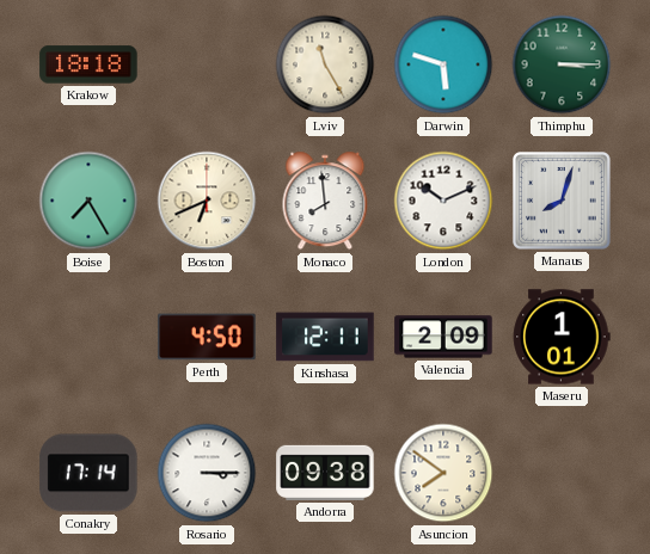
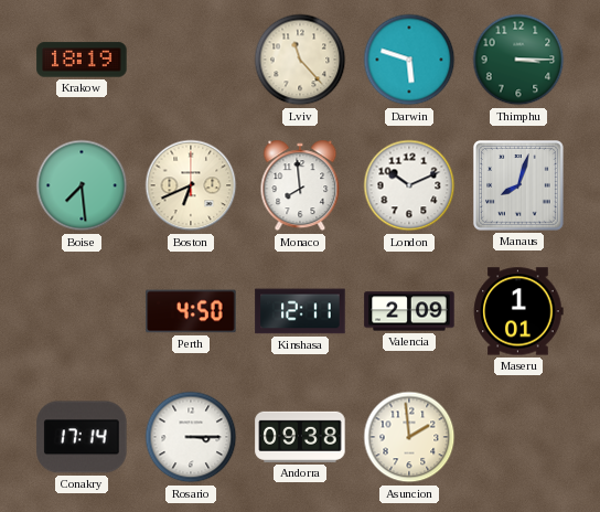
Krakow: 18:18 -> 18:19 (82, 60)
Lviv: 11:25 -> 11:23 (300, 60)
Boise: 7:25 -> 7:29 (82, 185)
Asuncion: 7:51 -> 1:59 (409, 437)
